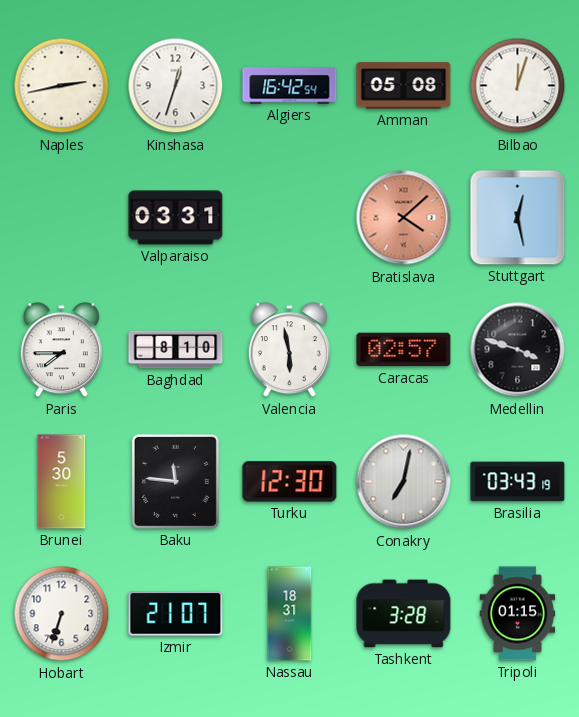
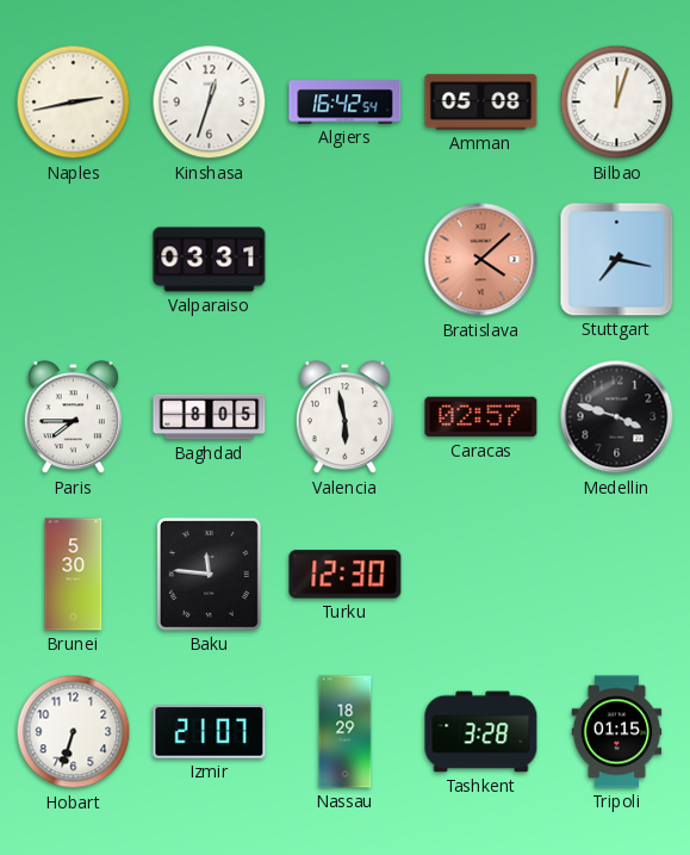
Stuttgart: 12:28 -> 7:17 (617, 260)
Baghdad: 8:10 -> 8:05 (210, 417)
Conakry: 7:02 -> none (404, 482)
Brasilia: 03:43 -> none (518, 482)
Nassau: 18:31 -> 18:29 (346, 732)
